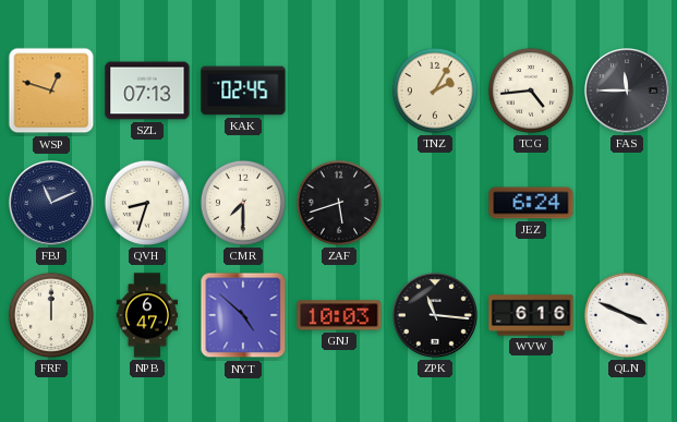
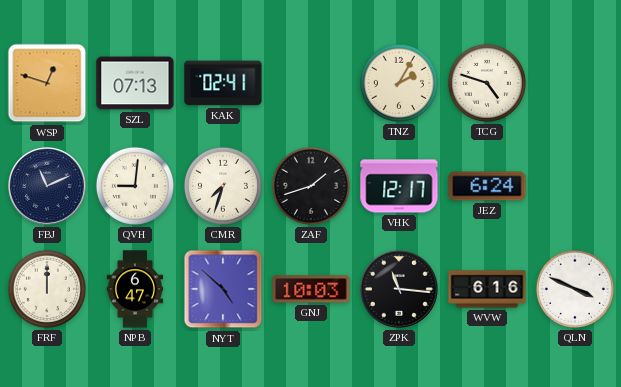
KAK: 02:45 -> 02:41 (223, 83)
TCG: 4:44 -> 4:48 (487, 83)
FAS: 11:45 -> none (628, 92)
QVH: 8:33 -> 9:01 (135, 186)
CMR: 7:30 -> 7:33 (223, 186)
ZAF: 5:42 -> 1:42 (311, 186)
VHK: none -> 12:17 (399, 186)
